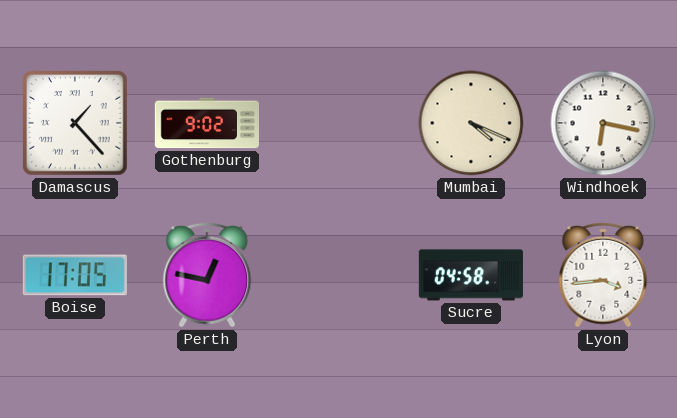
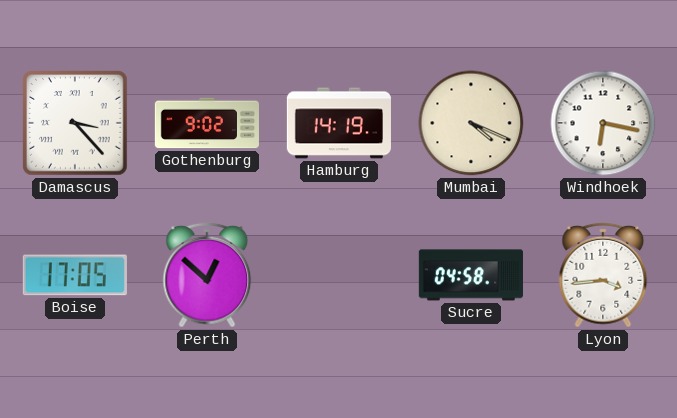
Damascus: 1:23 -> 3:23 (75, 123)
Hamburg: none -> 14:19 (339, 123)
Perth: 12:47 -> 12:52 (207, 275)
